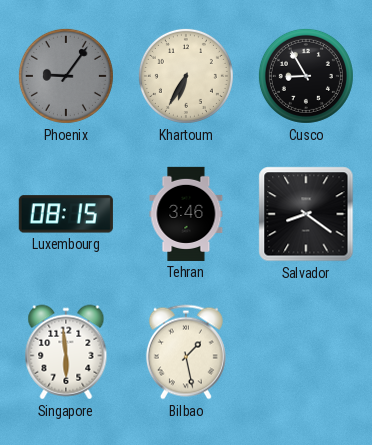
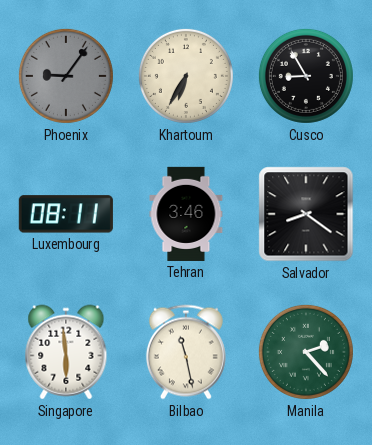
Luxembourg: 08:15 -> 08:11 (66, 214)
Bilbao: 1:28 -> 11:28 (186, 352)
Manila: none -> 2:23 (306, 352)
